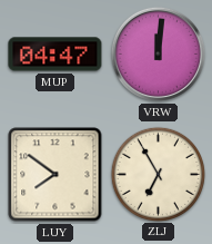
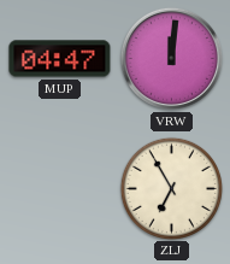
LUY: 7:51 -> none (55, 175)
